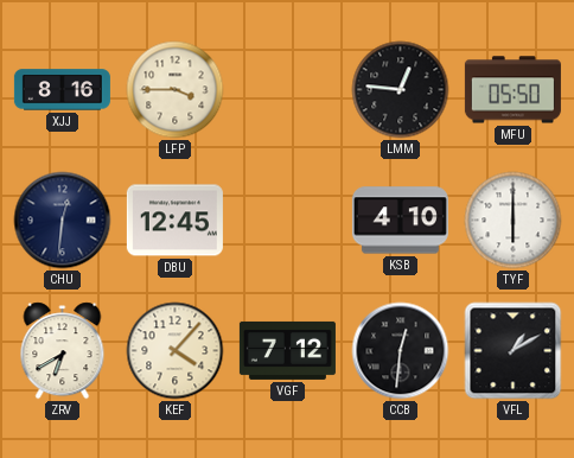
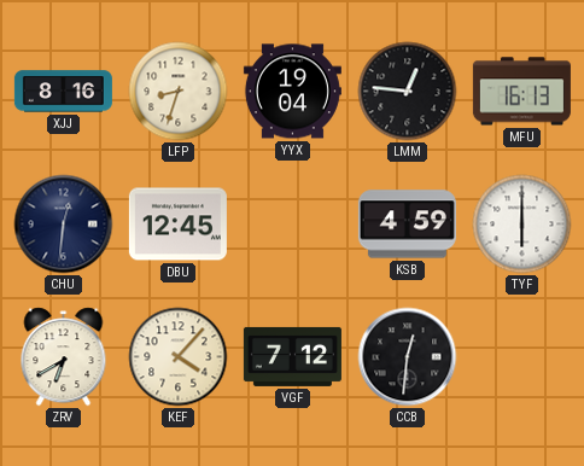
LFP: 3:45 -> 8:33 (179, 92)
YYX: none -> 19:04 (292, 92)
MFU: 05:50 -> 16:13 (521, 92)
KSB: 4:10 -> 4:59 (407, 225)
VFL: 1:10 -> none (514, 351)
